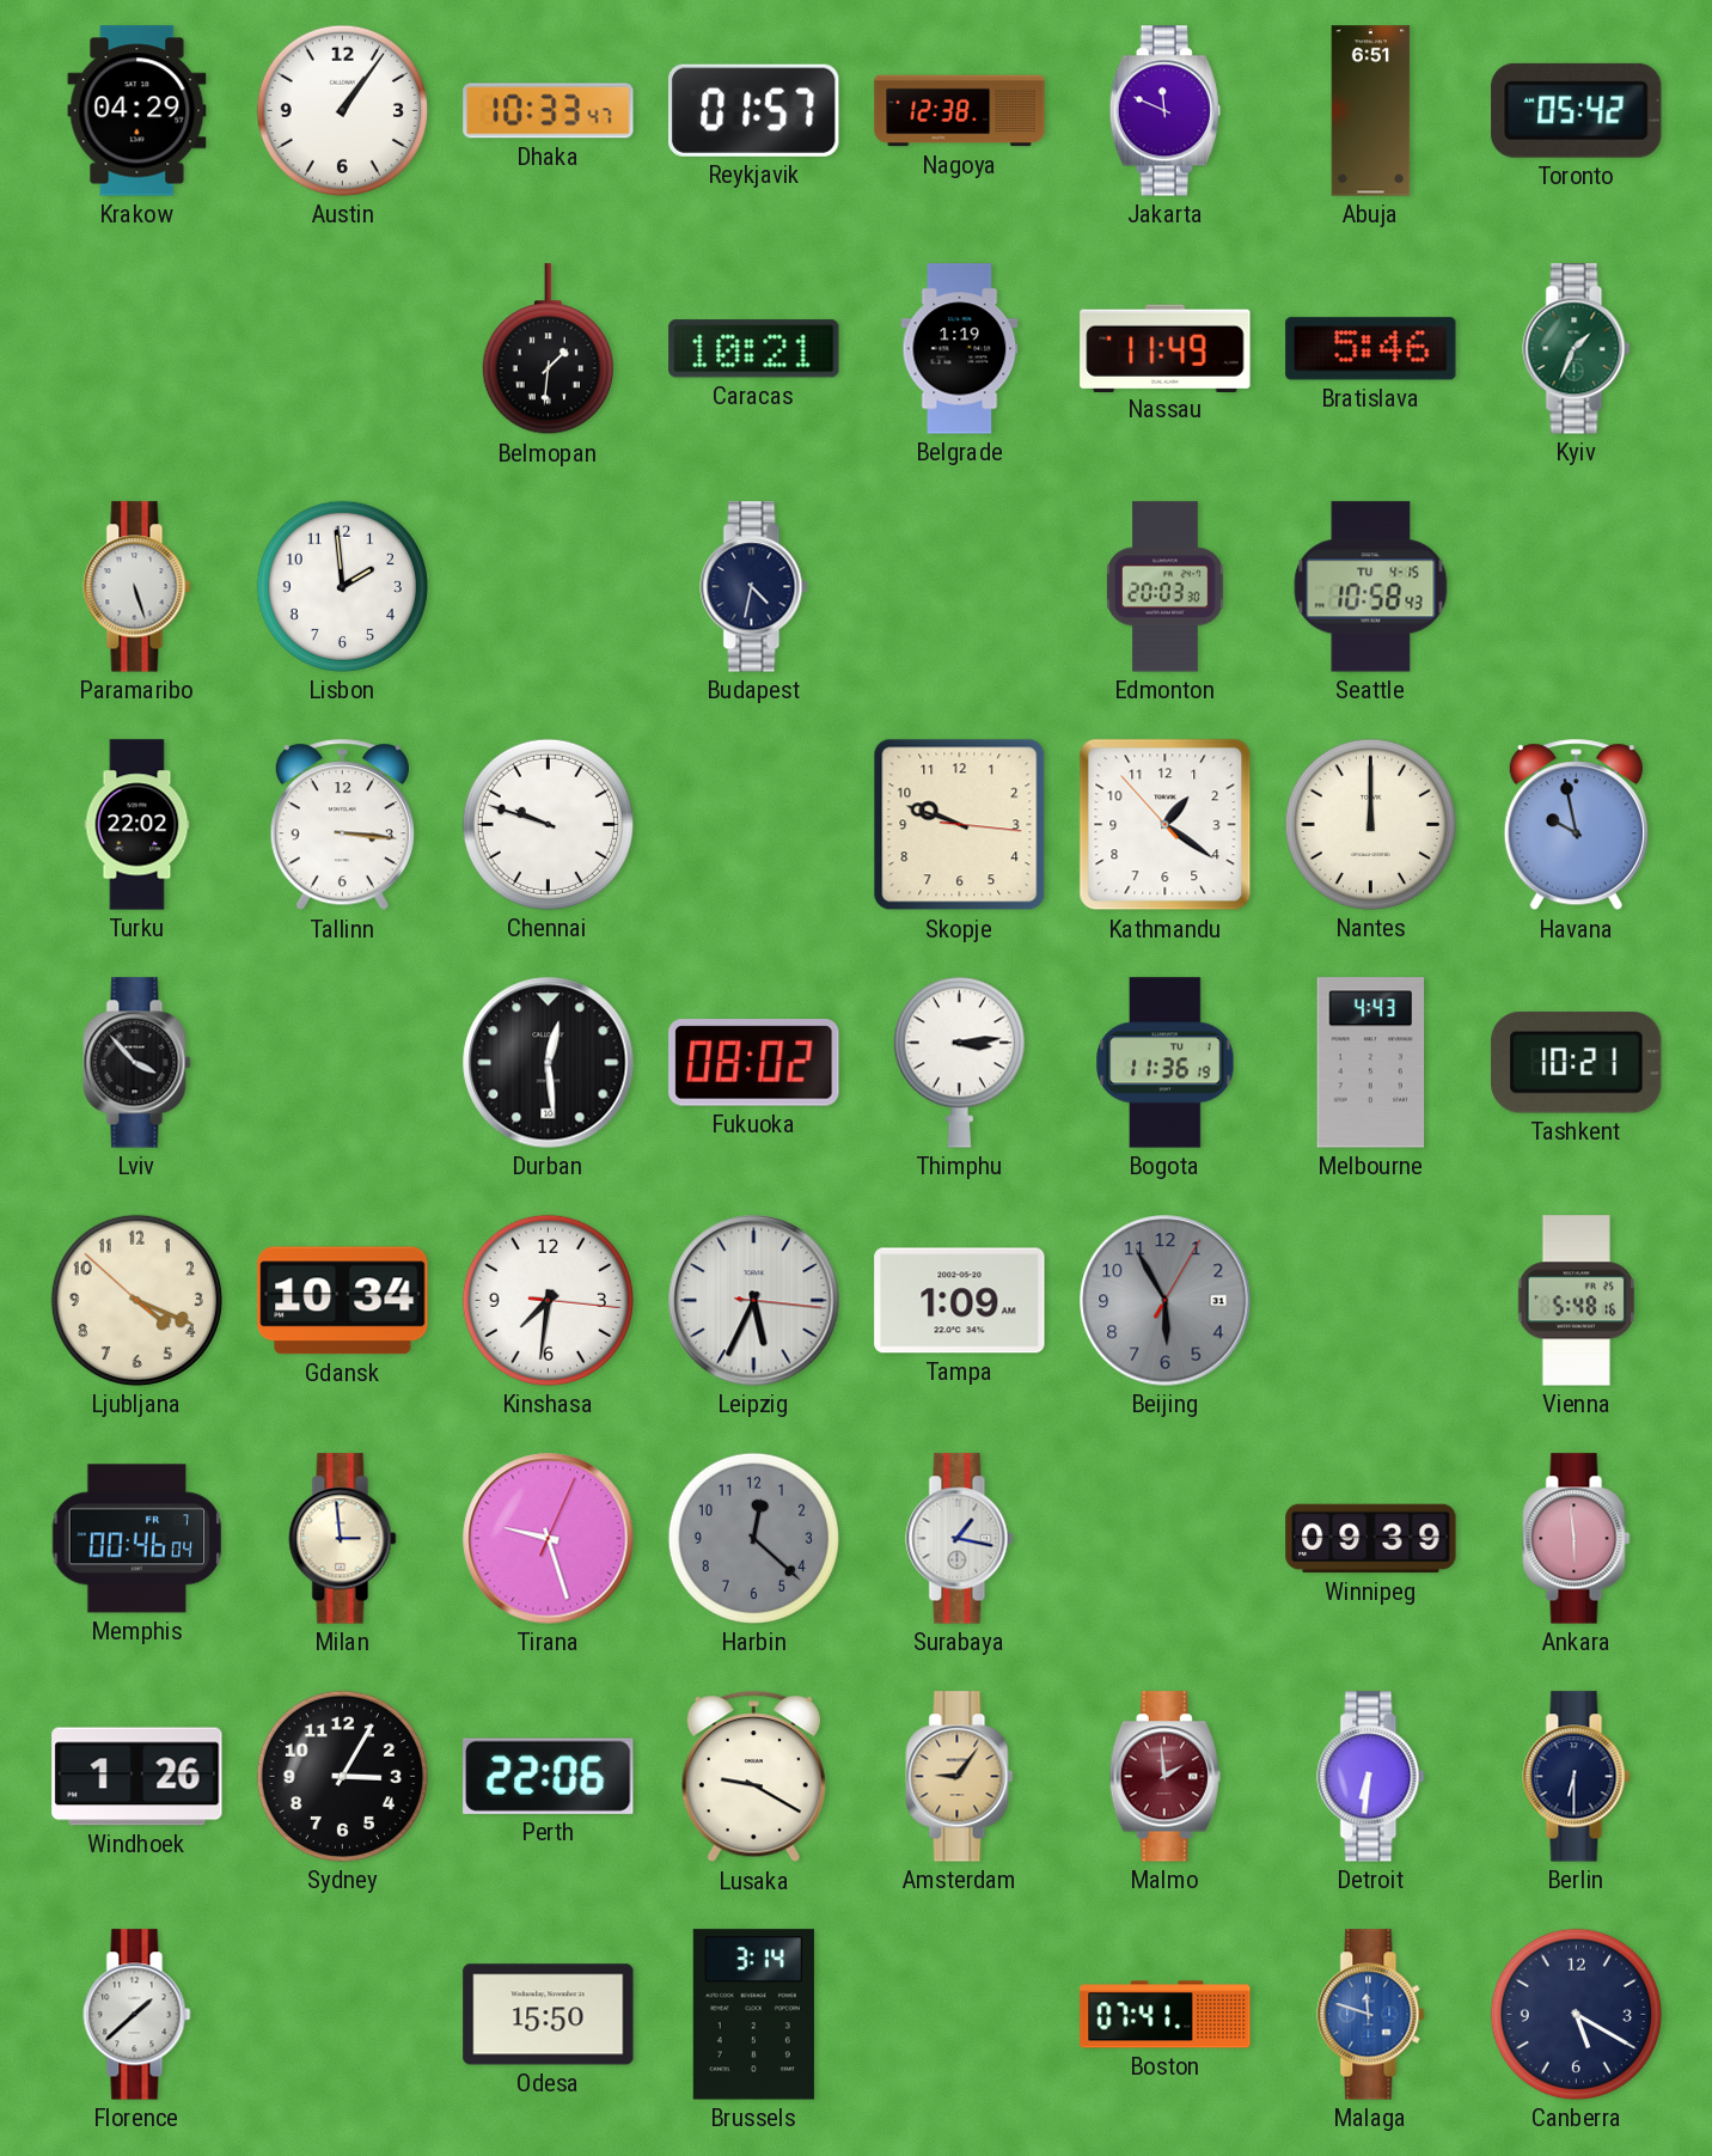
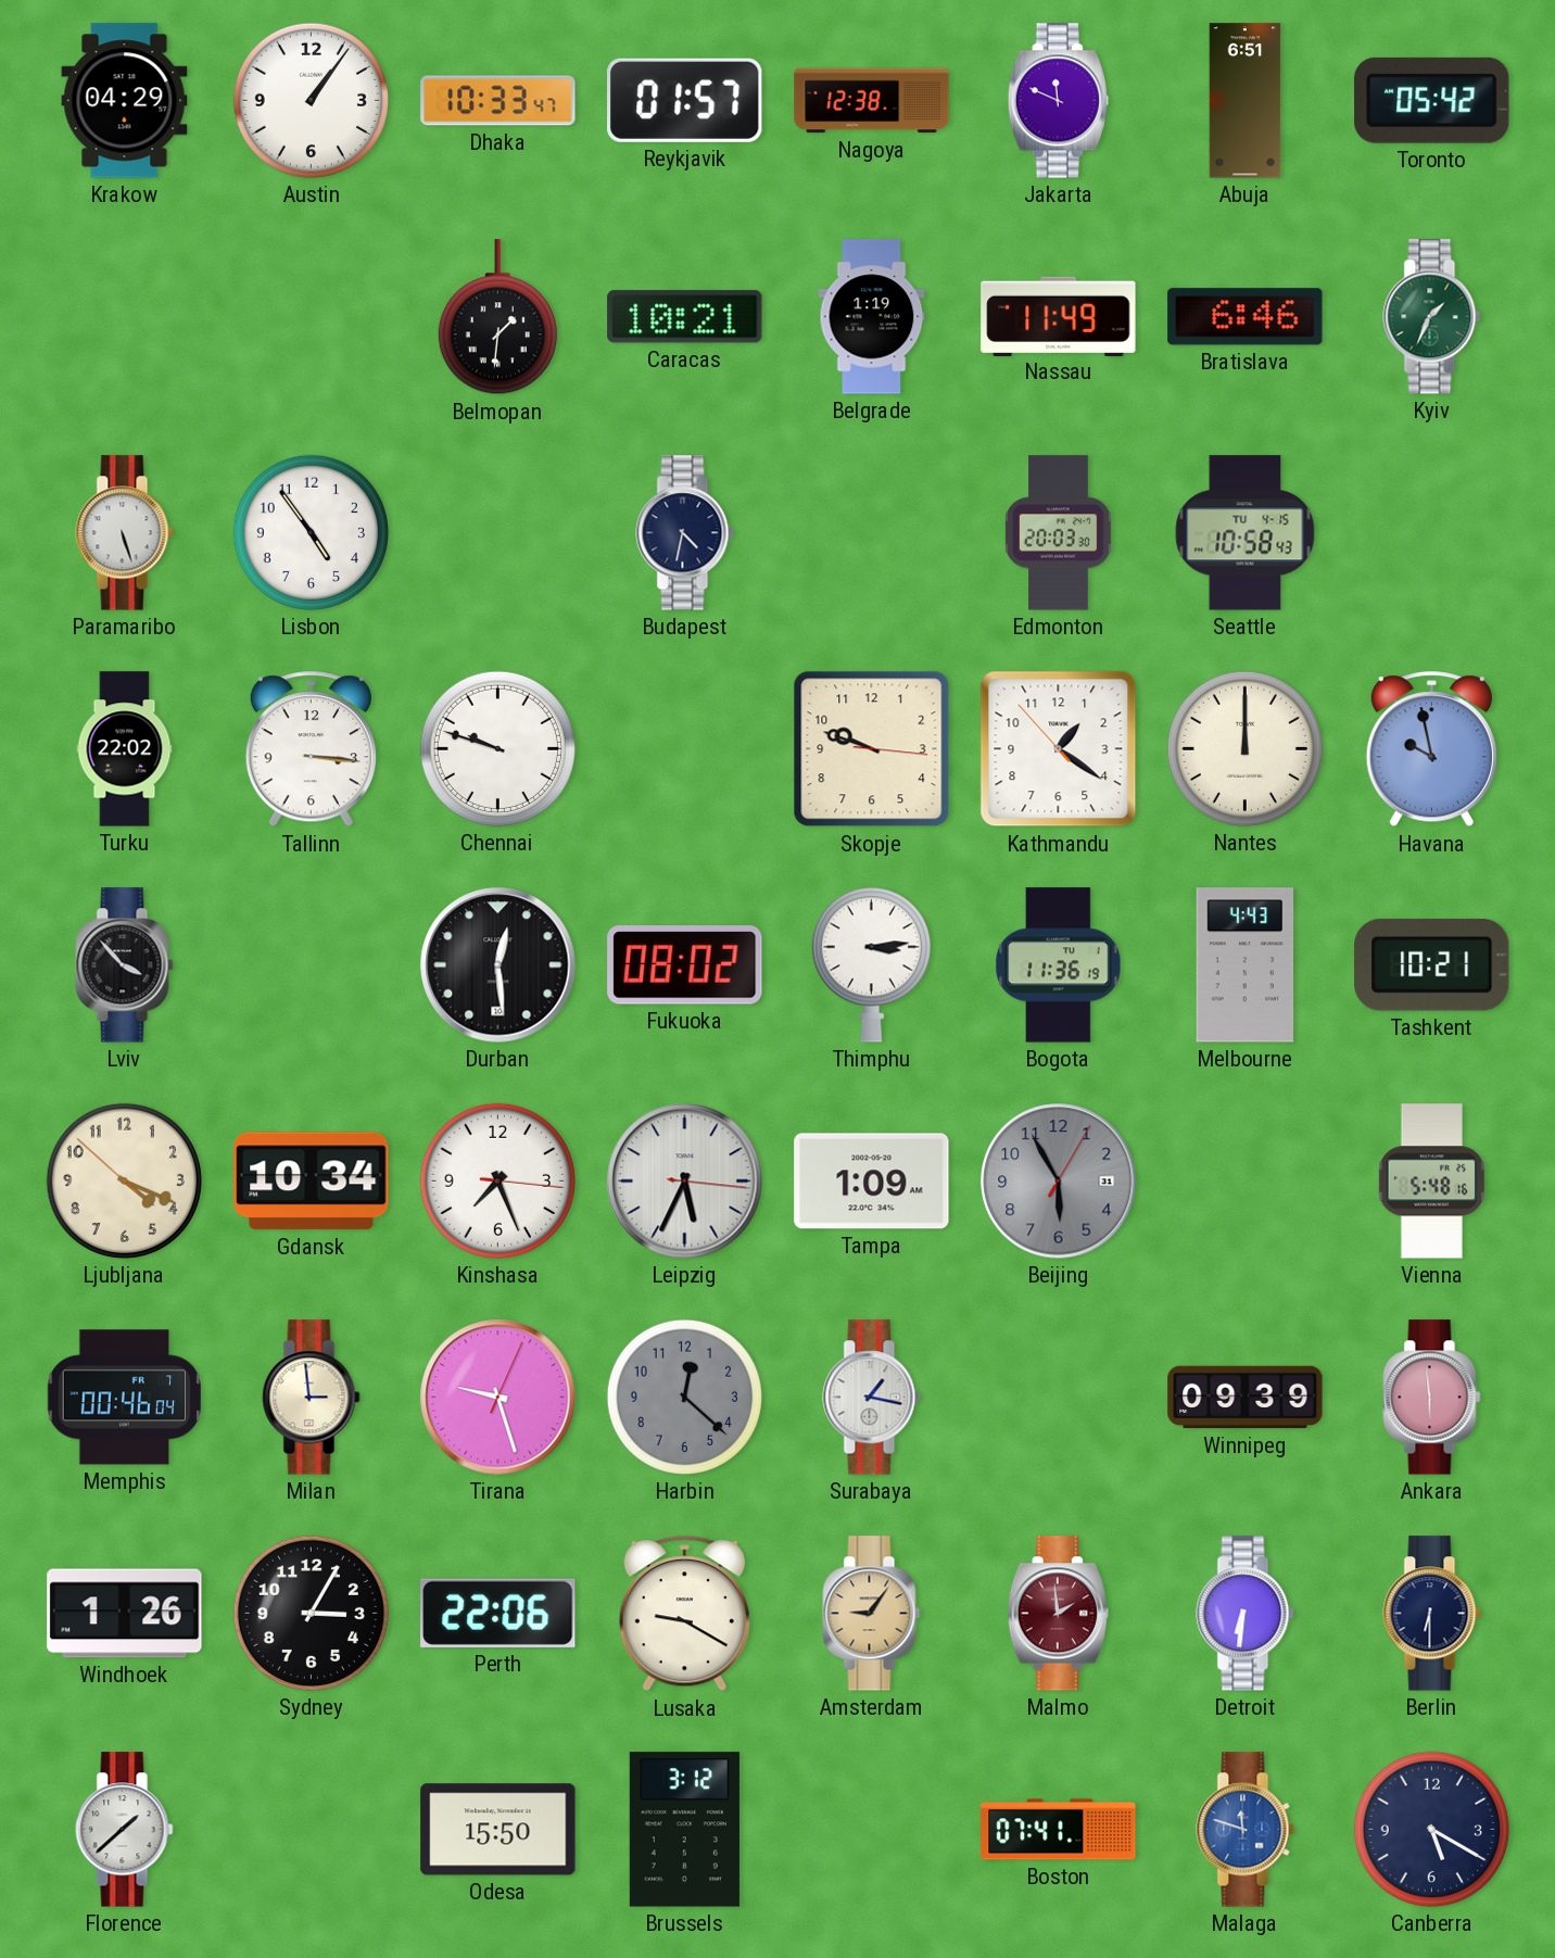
Bratislava: 5:46 -> 6:46 (1246, 317)
Lisbon: 1:59 -> 4:54 (311, 532)
Kinshasa: 7:31 -> 7:26 (497, 1180)
Brussels: 3:14 -> 3:12 (684, 1830)
